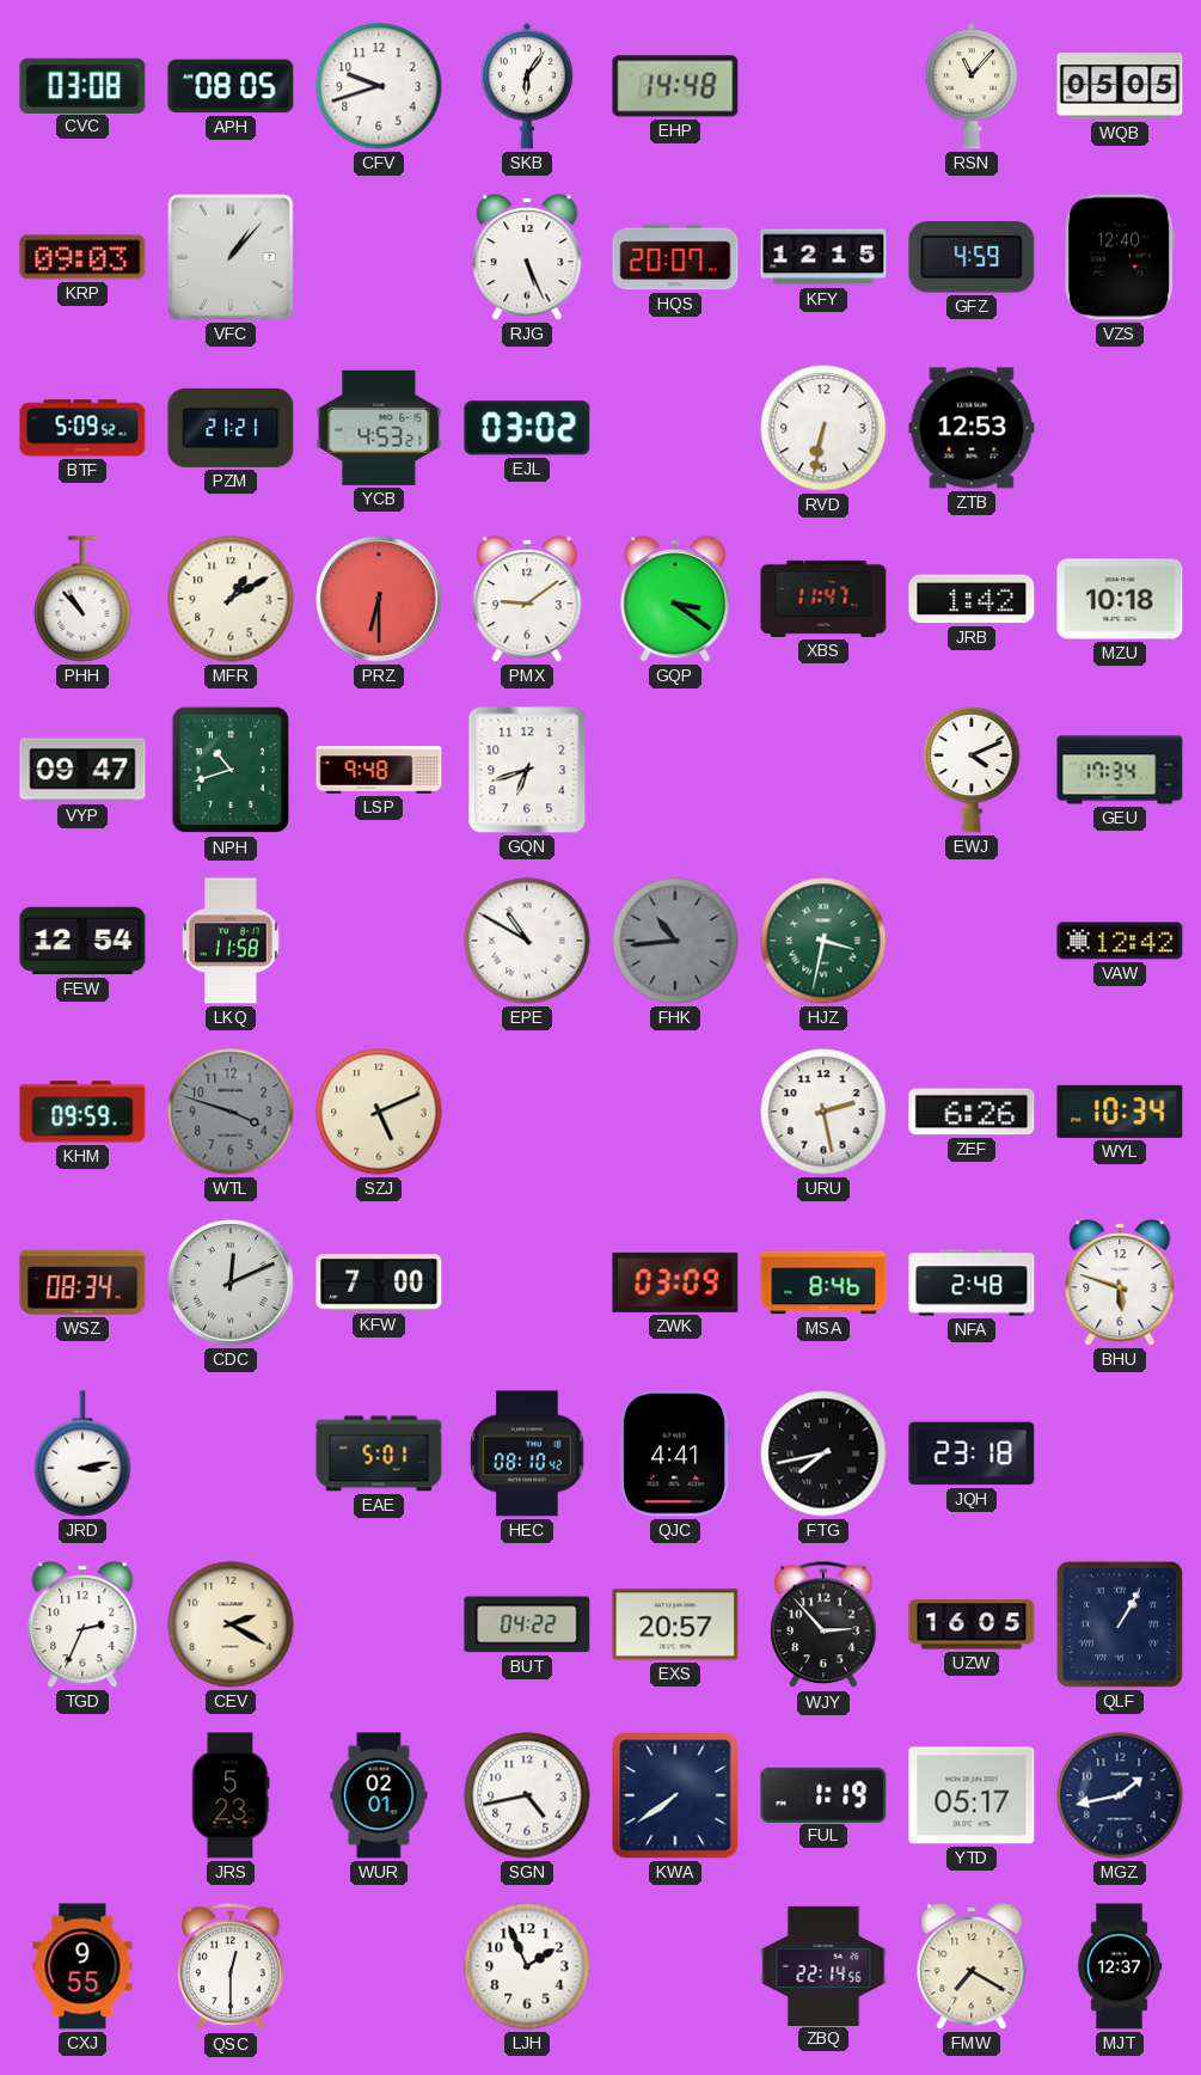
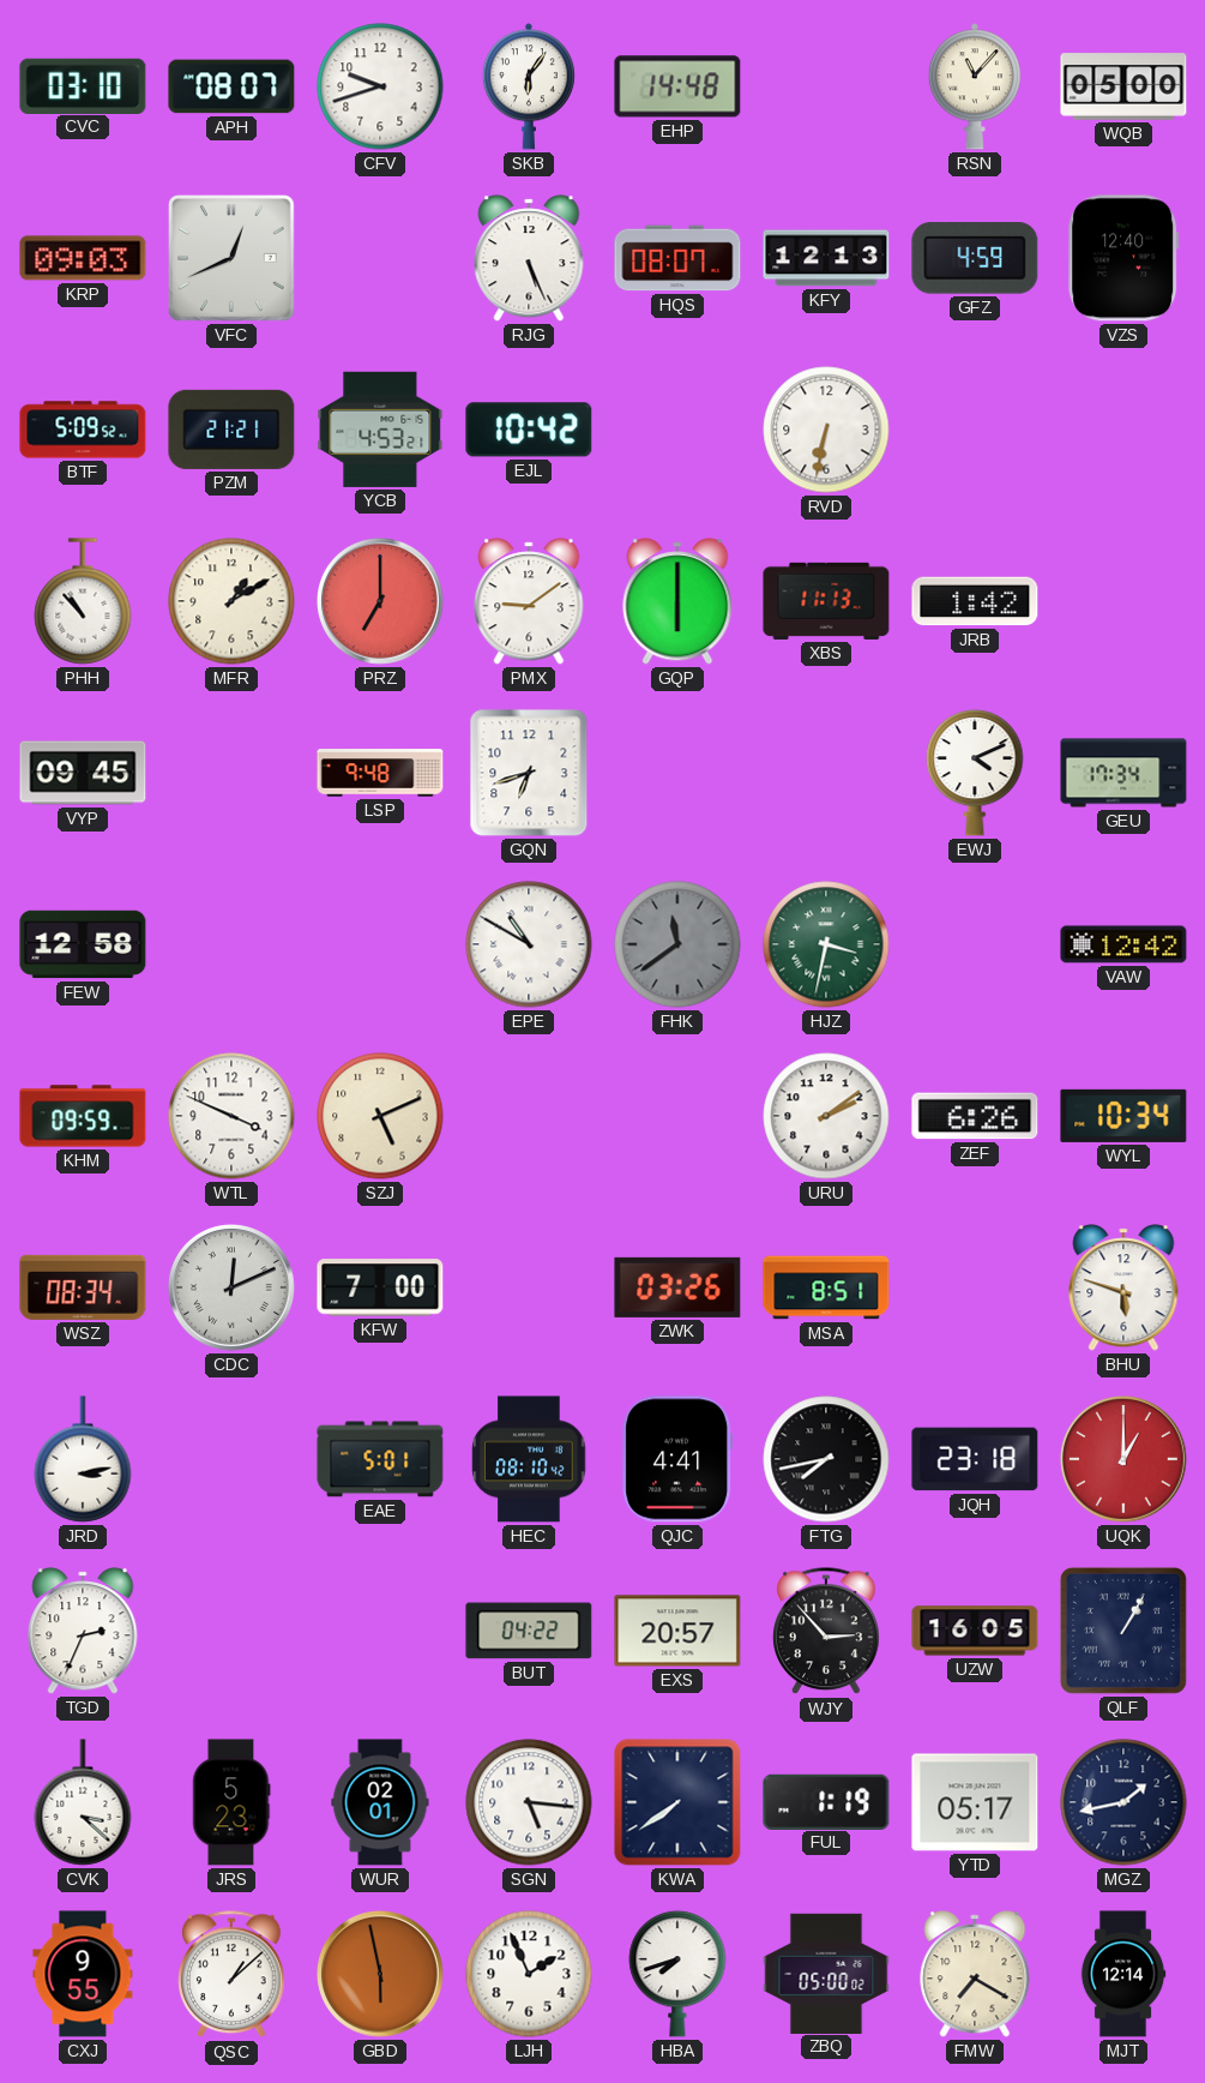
CVC: 03:08 -> 03:10 (83, 85)
APH: 08:05 -> 08:07 (231, 86)
WQB: 05:05 -> 05:00 (1123, 86)
VFC: 1:07 -> 12:41 (231, 258)
HQS: 20:07 -> 08:07 (677, 258)
KFY: 12:15 -> 12:13 (826, 258)
EJL: 03:02 -> 10:42 (529, 430)
ZTB: 12:53 -> none (972, 428)
PRZ: 6:30 -> 7:00 (381, 602)
GQP: 3:21 -> 6:00 (677, 601)
XBS: 11:47 -> 11:13 (826, 601)
MZU: 10:18 -> none (1120, 599)
VYP: 09:47 -> 09:45 (83, 773)
NPH: 10:42 -> none (231, 770)
FEW: 12:54 -> 12:58 (83, 944)
LKQ: 11:58 -> none (232, 941)
FHK: 10:44 -> 11:39 (677, 944)
WTL: 3:48 -> 3:49 (231, 1116)
WTL dial: grey -> white (231, 1116)
URU: 2:28 -> 2:09 (826, 1116)
ZWK: 03:09 -> 03:26 (677, 1287)
MSA: 8:46 -> 8:51 (826, 1287)
NFA: 2:48 -> none (972, 1283)
UQK: none -> 1:00 (1125, 1460)
CEV: 2:20 -> none (231, 1624)
CVK: none -> 3:22 (83, 1802)
SGN: 4:43 -> 5:16 (529, 1802)
QSC: 12:30 -> 1:08 (231, 1975)
GBD: none -> 5:58 (381, 1975)
HBA: none -> 7:42 (677, 1974)
ZBQ: 22:14 -> 05:00 (826, 1973)
MJT: 12:37 -> 12:14 (1123, 1974)
